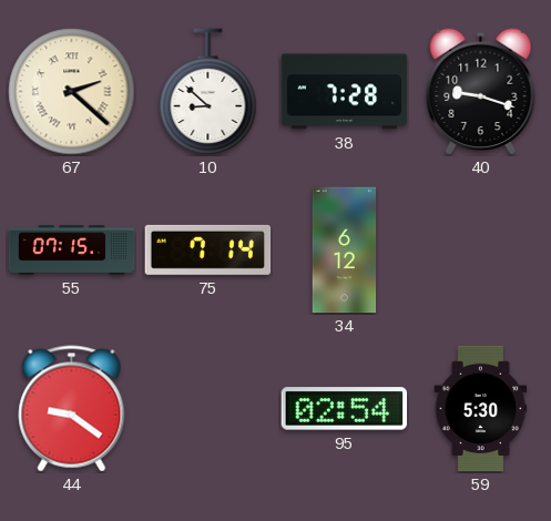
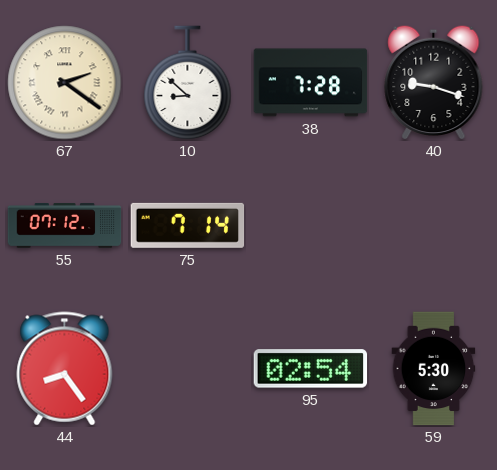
67: 2:22 -> 2:21 (65, 83)
55: 07:15 -> 07:12 (65, 226)
34: 6:12 -> none (345, 251)
44: 9:21 -> 8:24 (65, 369)
